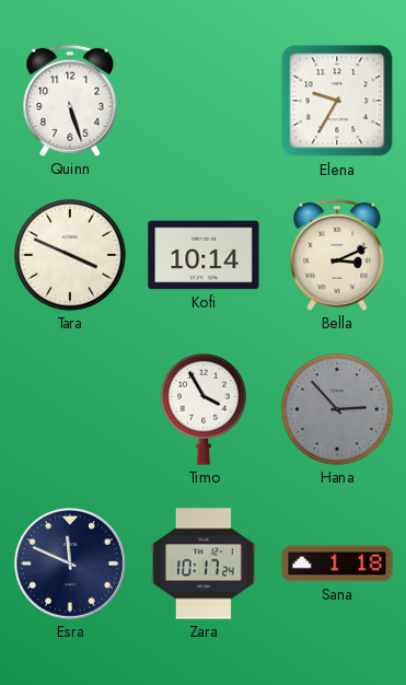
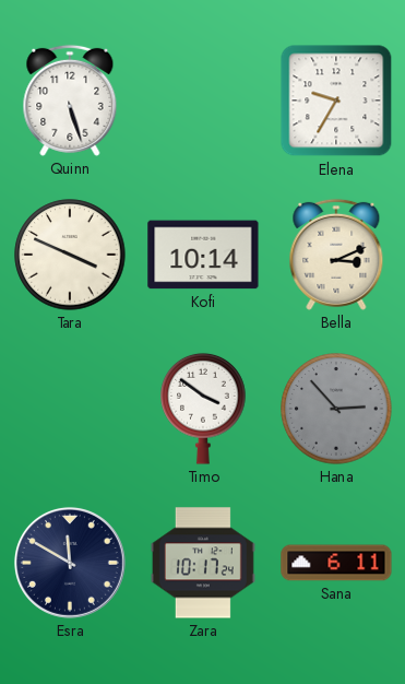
Timo: 3:55 -> 3:51 (203, 409)
Esra: 11:49 -> 11:50 (70, 563)
Sana: 1:18 -> 6:11 (336, 563)
